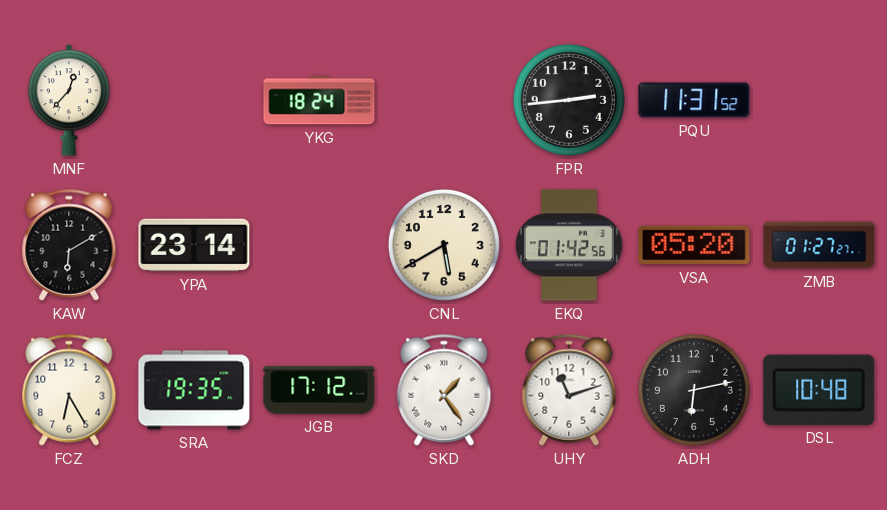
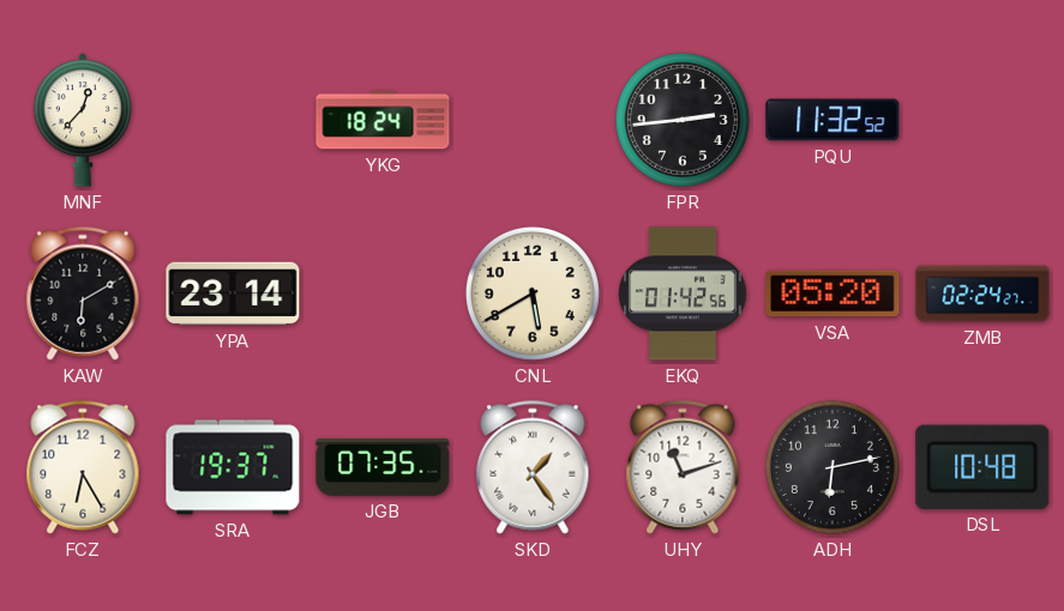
PQU: 11:31 -> 11:32 (832, 120)
ZMB: 01:27 -> 02:24 (982, 294)
SRA: 19:35 -> 19:37 (233, 467)
JGB: 17:12 -> 07:35 (383, 467)
